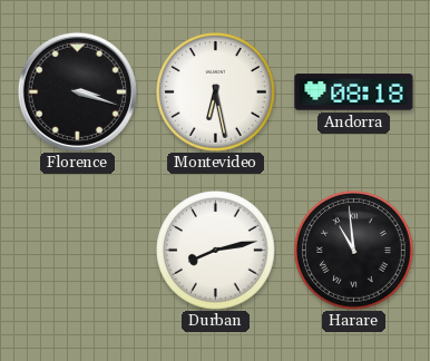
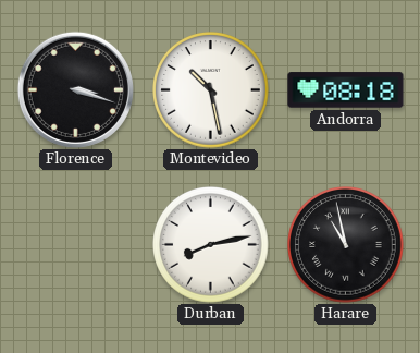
Montevideo: 6:28 -> 10:28 (211, 90)
Harare: 10:59 -> 10:58 (346, 245)
